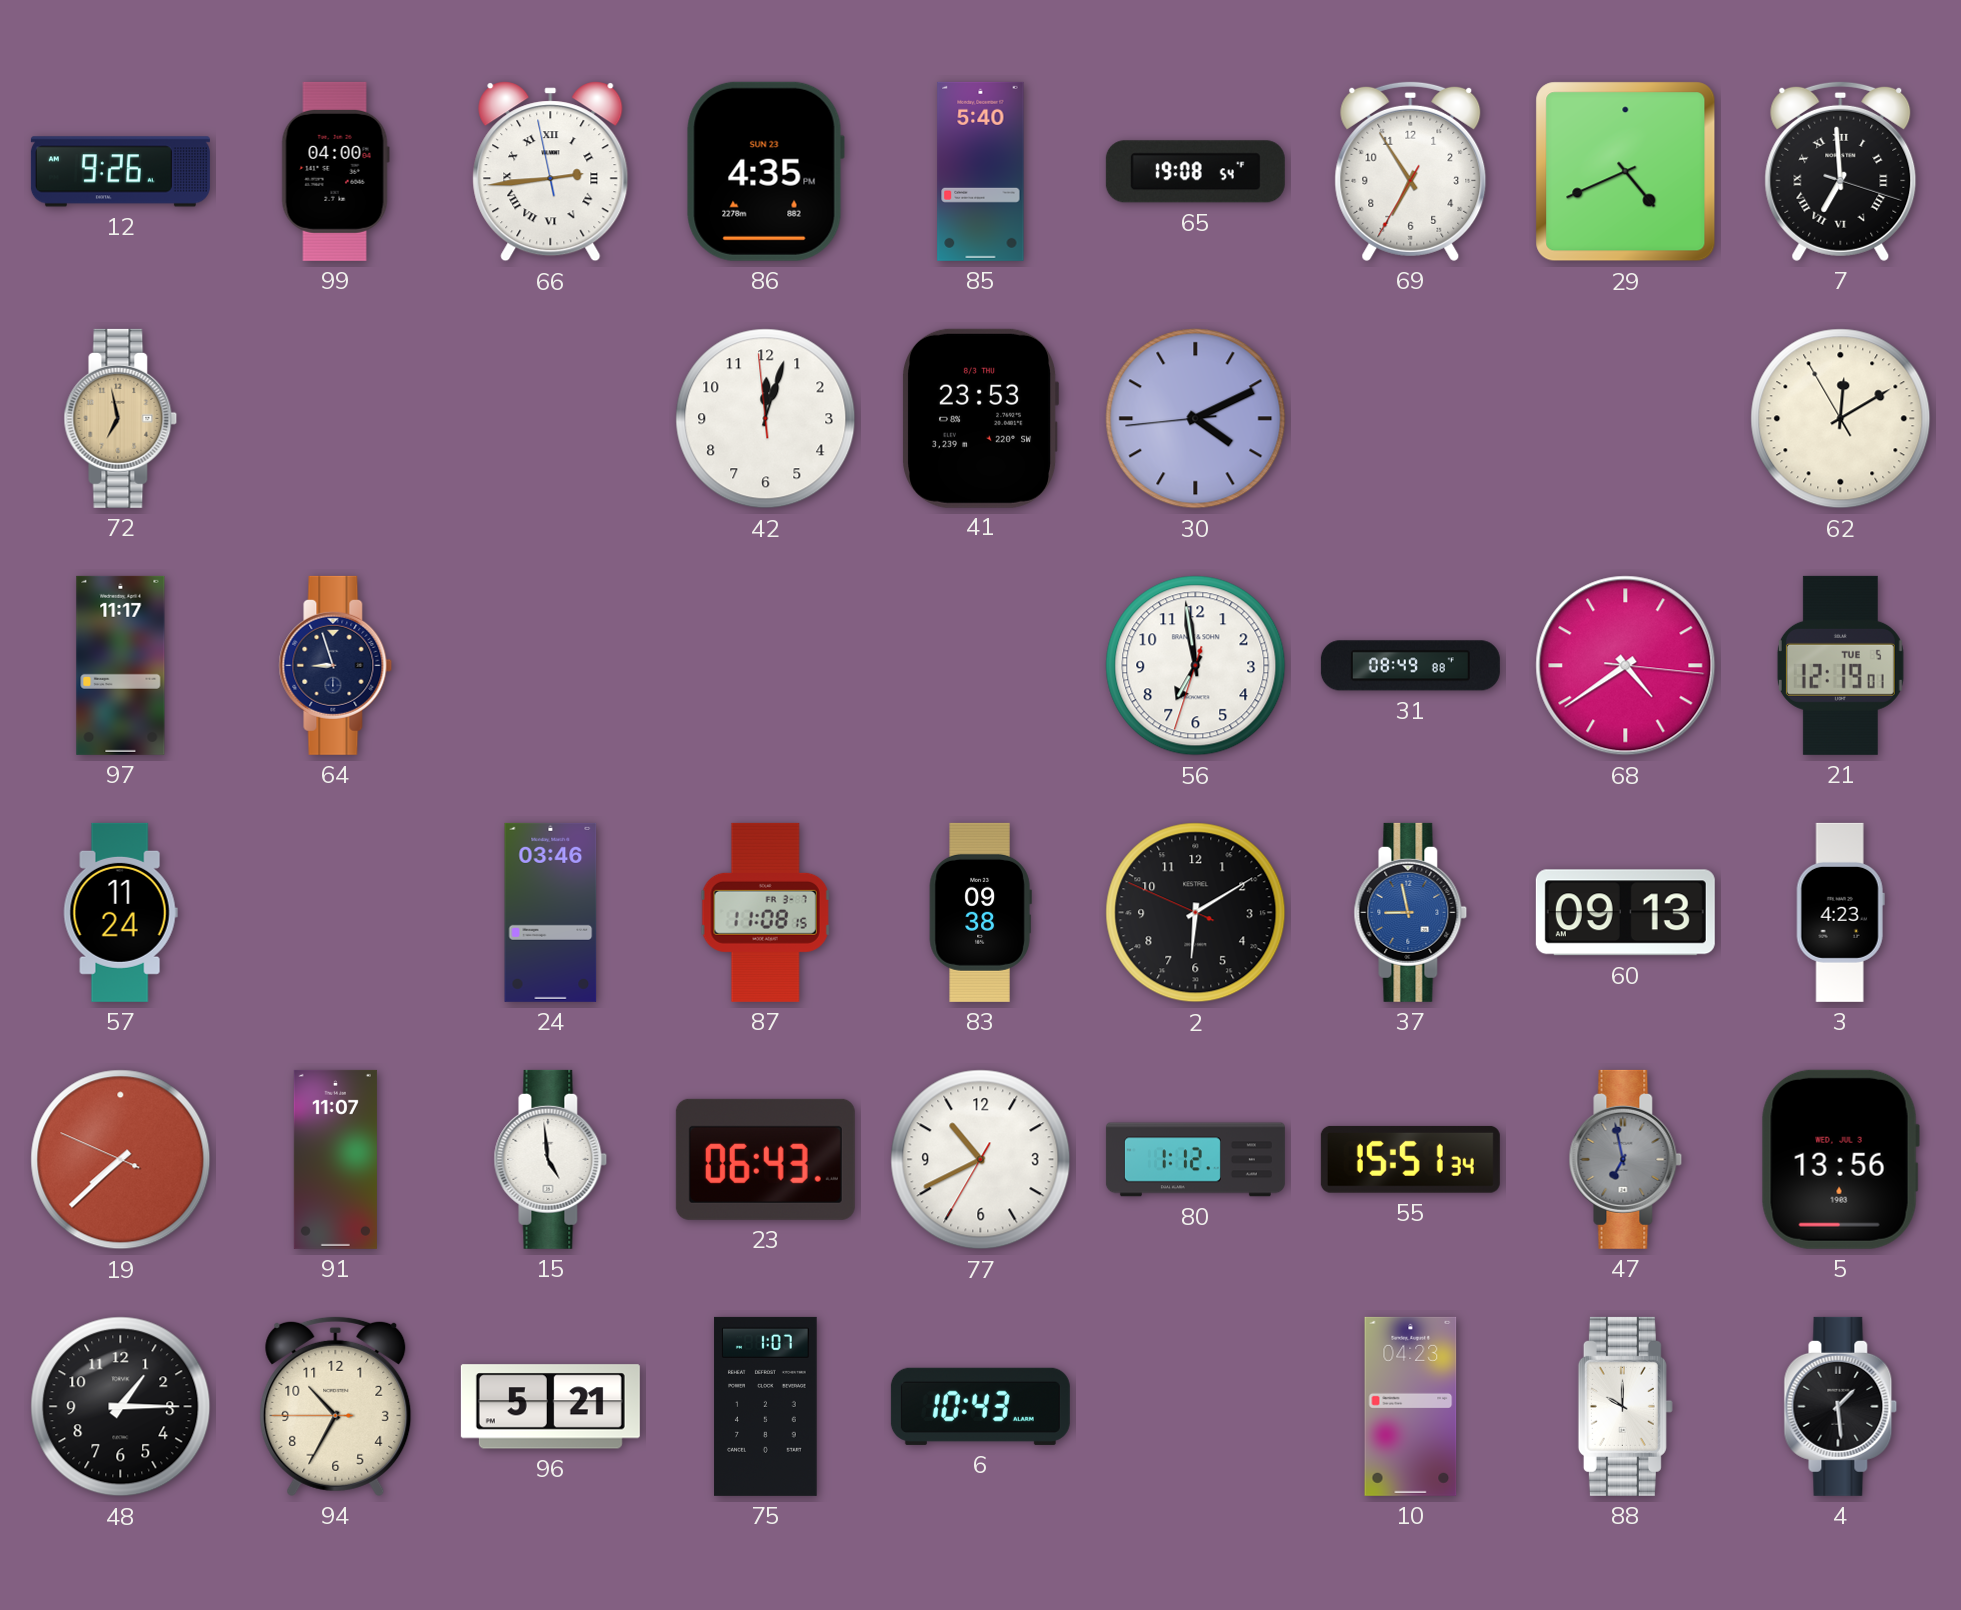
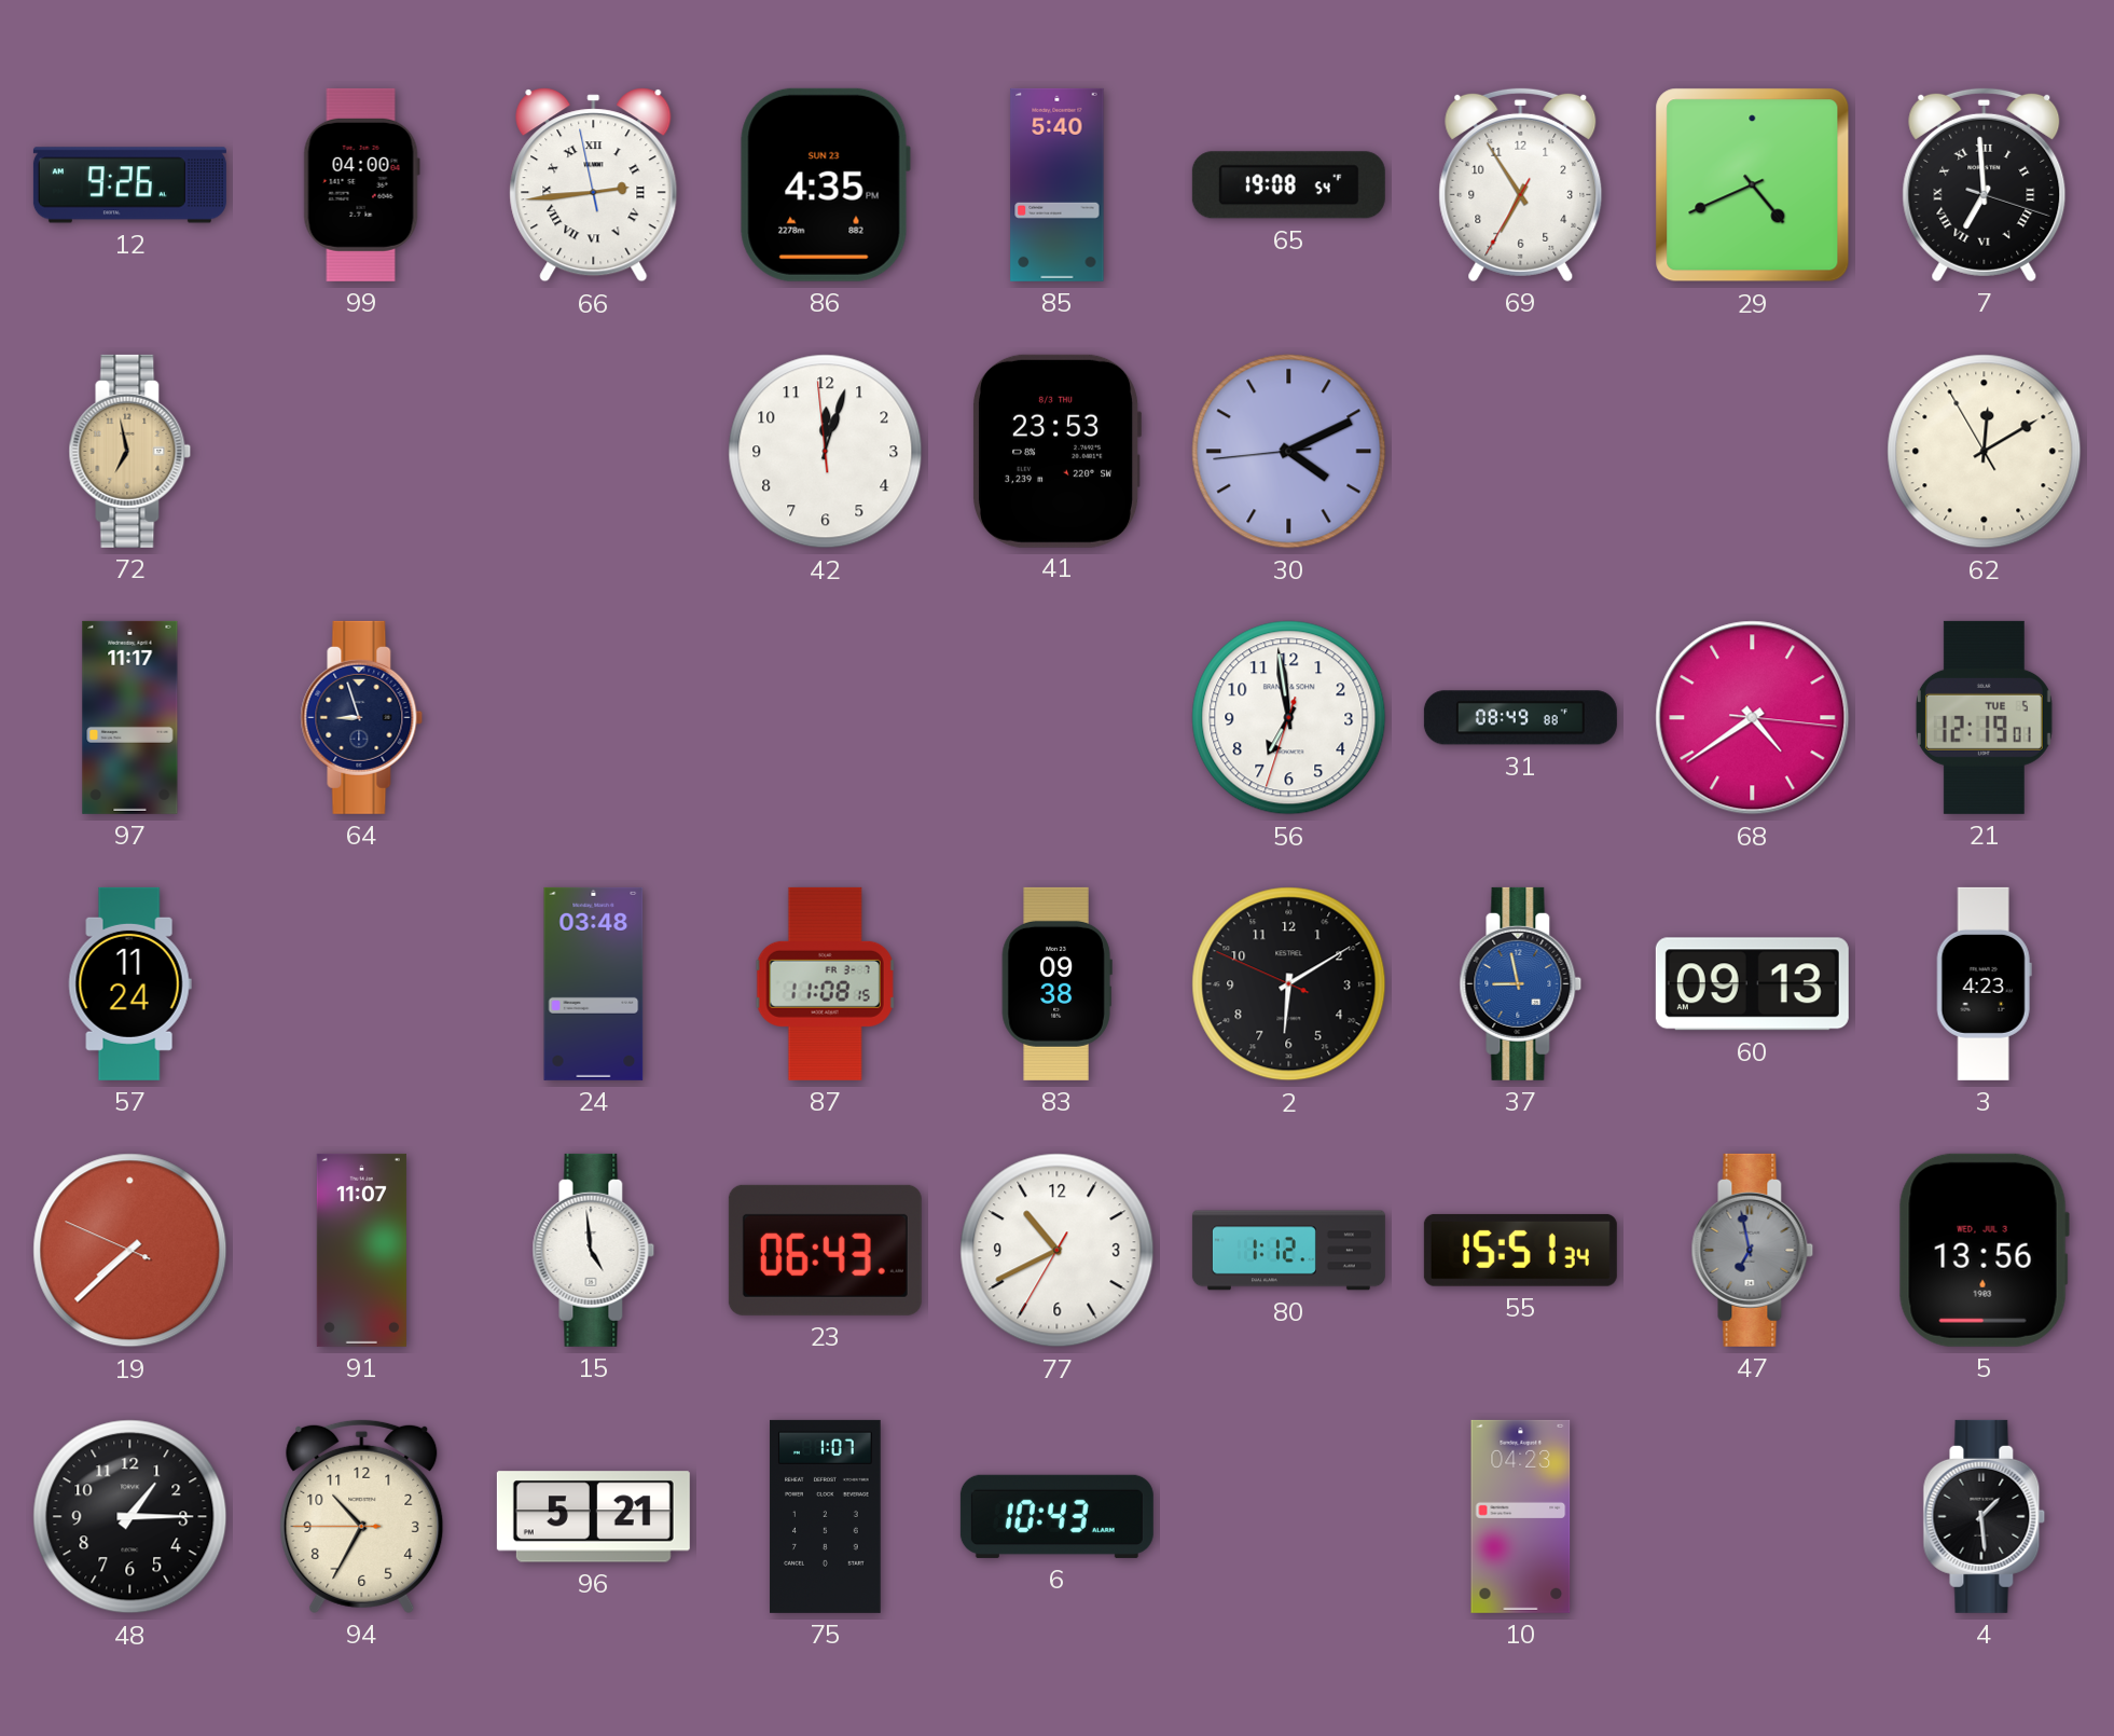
24: 03:46 -> 03:48 (594, 983)
88: 10:00 -> none (1625, 1406)
